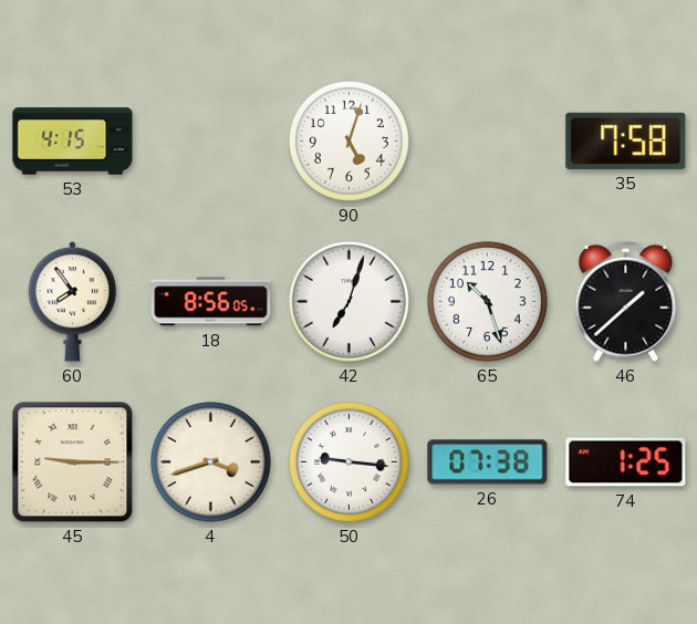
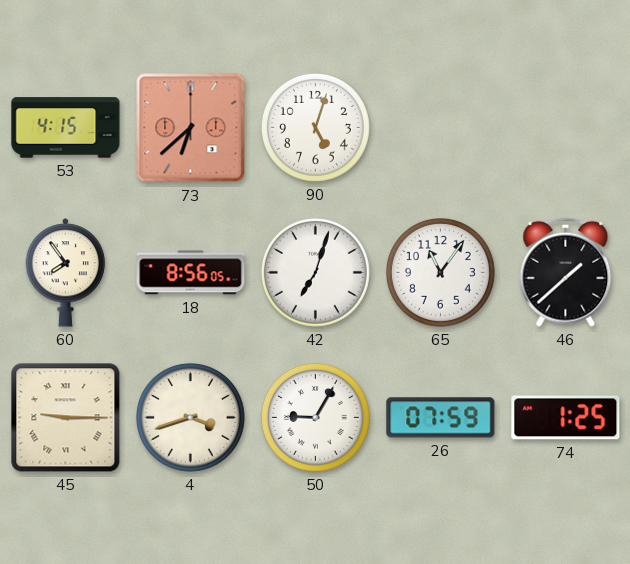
73: none -> 6:38 (191, 128)
35: 7:58 -> none (626, 141)
65: 10:27 -> 11:06 (440, 272)
50: 9:16 -> 9:05 (315, 417)
26: 07:38 -> 07:59 (441, 418)
